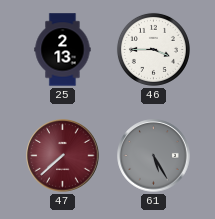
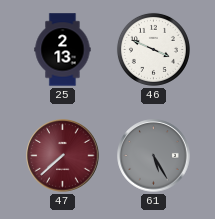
46: 3:45 -> 3:49 (153, 49)
